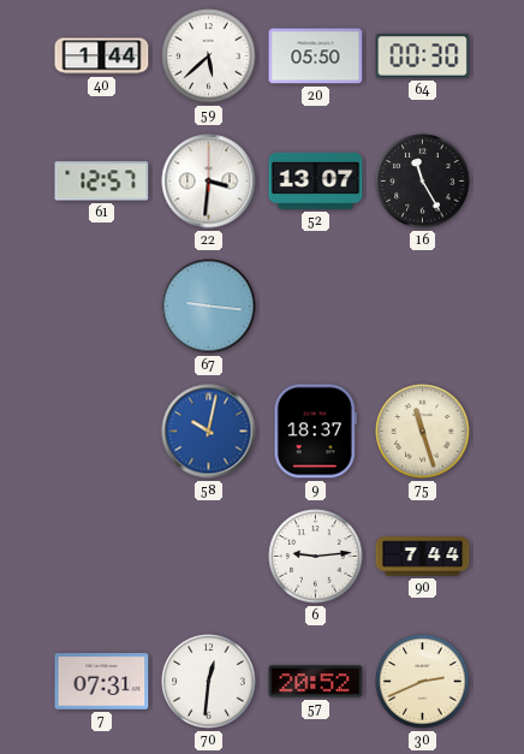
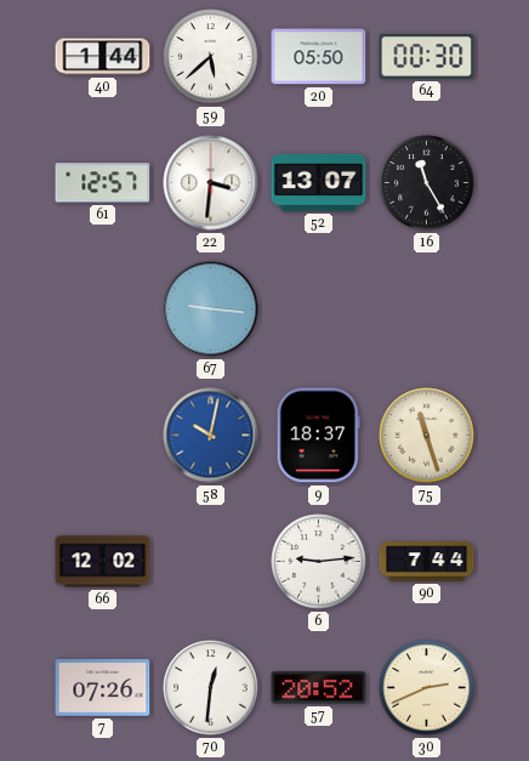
66: none -> 12:02 (103, 562)
7: 07:31 -> 07:26 (103, 688)
